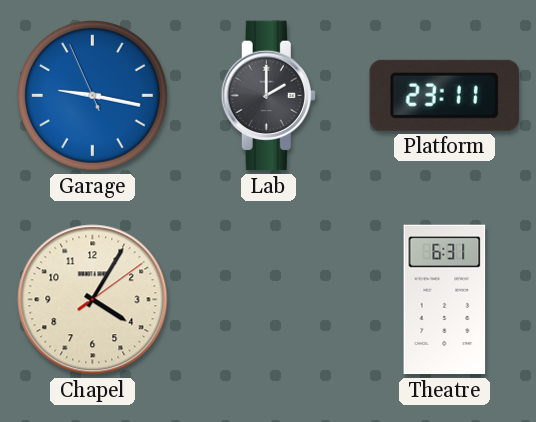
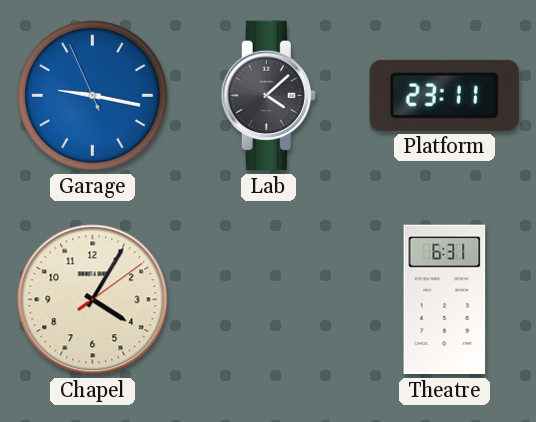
Lab: 2:00 -> 4:08 (268, 96)
